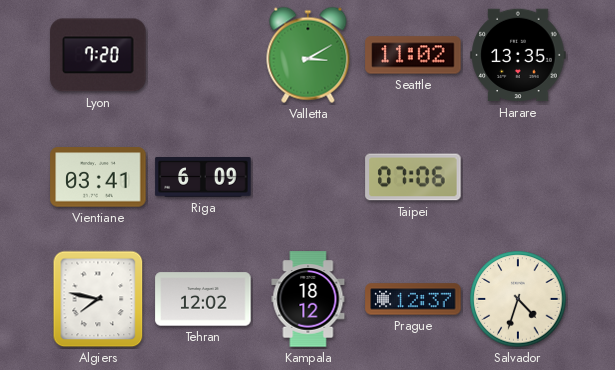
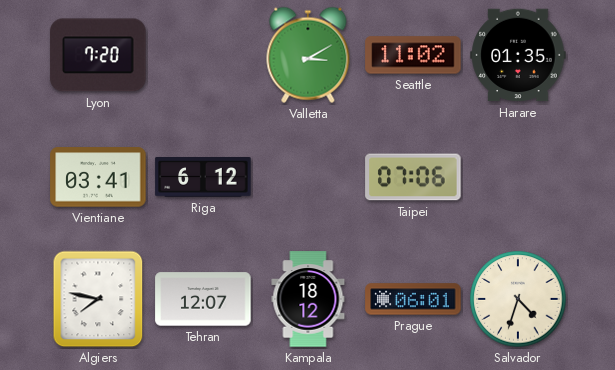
Harare: 13:35 -> 01:35 (518, 55)
Riga: 6:09 -> 6:12 (203, 178)
Tehran: 12:02 -> 12:07 (203, 299)
Prague: 12:37 -> 06:01 (413, 299)
